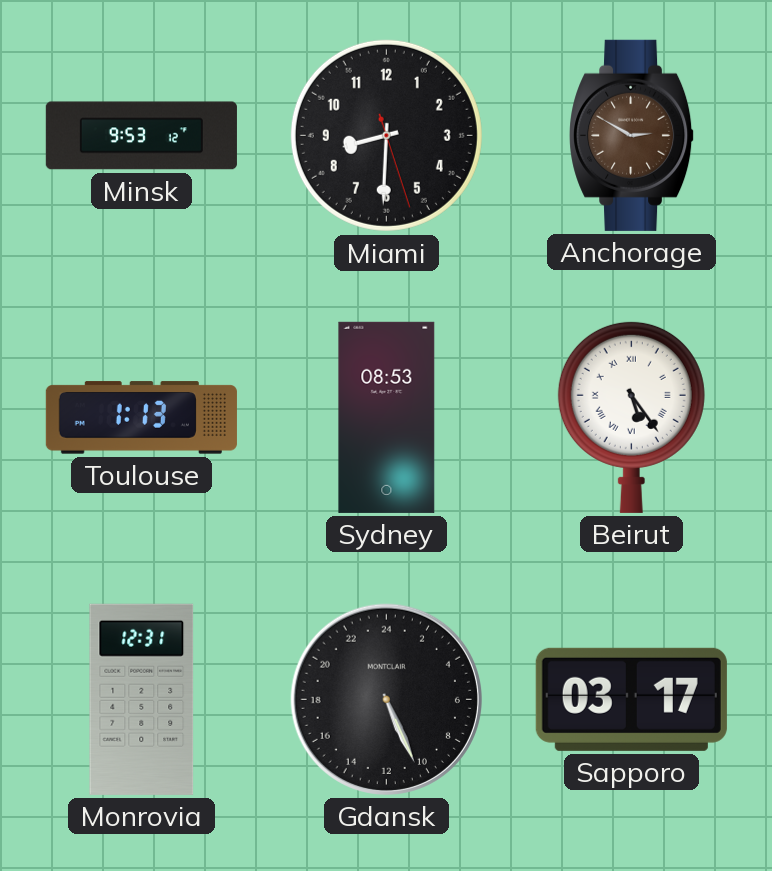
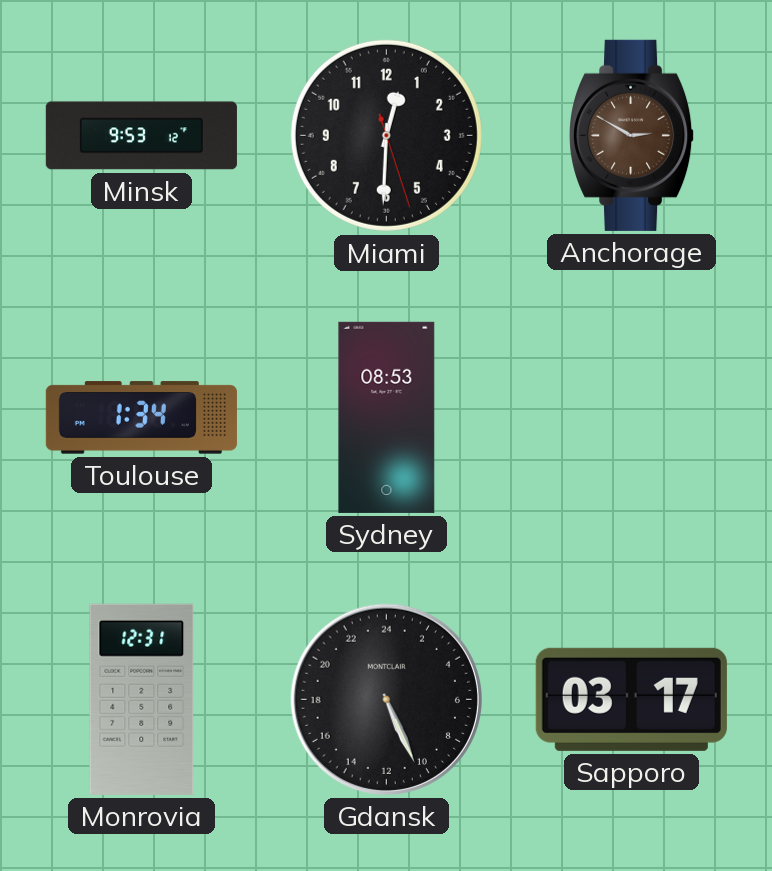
Miami: 8:30 -> 12:30 (386, 135)
Toulouse: 1:13 -> 1:34 (141, 418)
Beirut: 5:24 -> none (631, 417)
